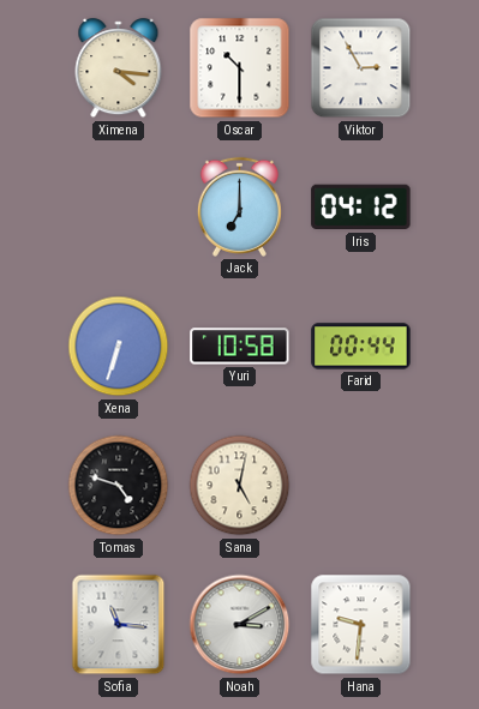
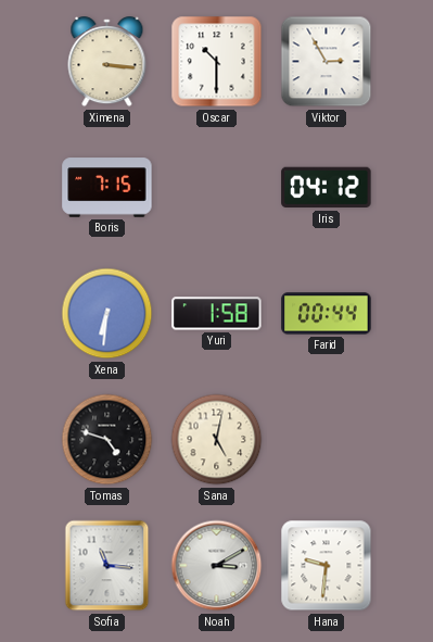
Ximena: 4:16 -> 3:16 (107, 62)
Boris: none -> 7:15 (107, 188)
Jack: 7:00 -> none (239, 206)
Xena: 6:33 -> 6:31 (107, 314)
Yuri: 10:58 -> 1:58 (217, 314)
